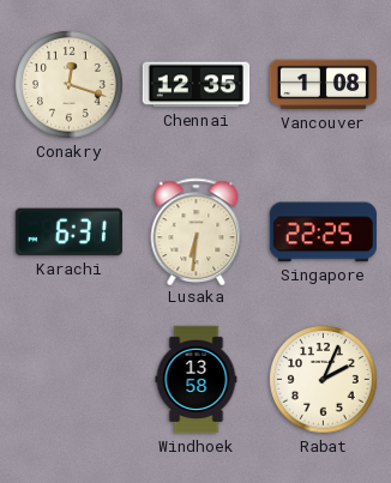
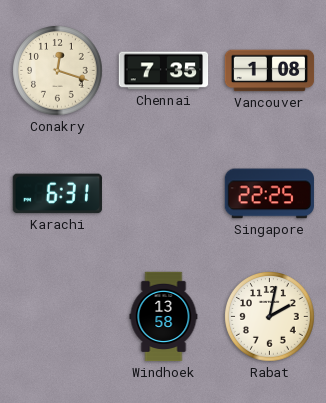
Chennai: 12:35 -> 7:35 (164, 71)
Lusaka: 6:31 -> none (197, 231)
Rabat: 2:04 -> 2:02 (270, 317)
